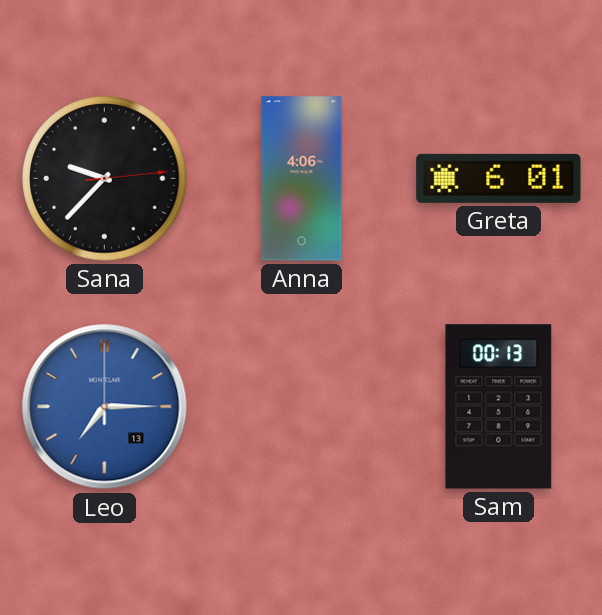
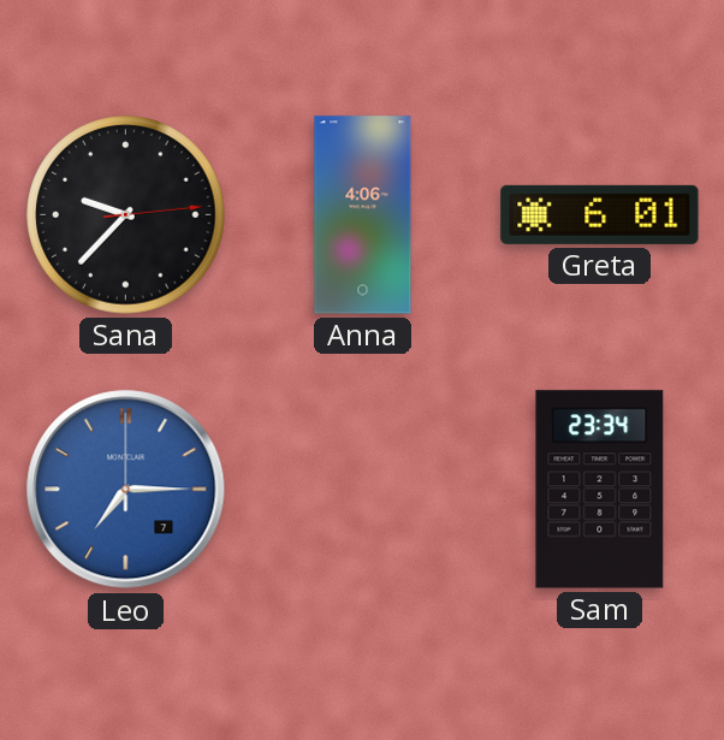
Leo date: 13 -> 7 (126, 490)
Sam: 00:13 -> 23:34 (600, 490)
